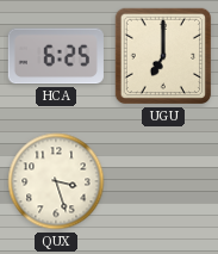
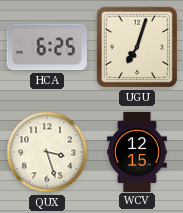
UGU: 7:00 -> 7:03 (137, 47)
WCV: none -> 12:15 (137, 151)
